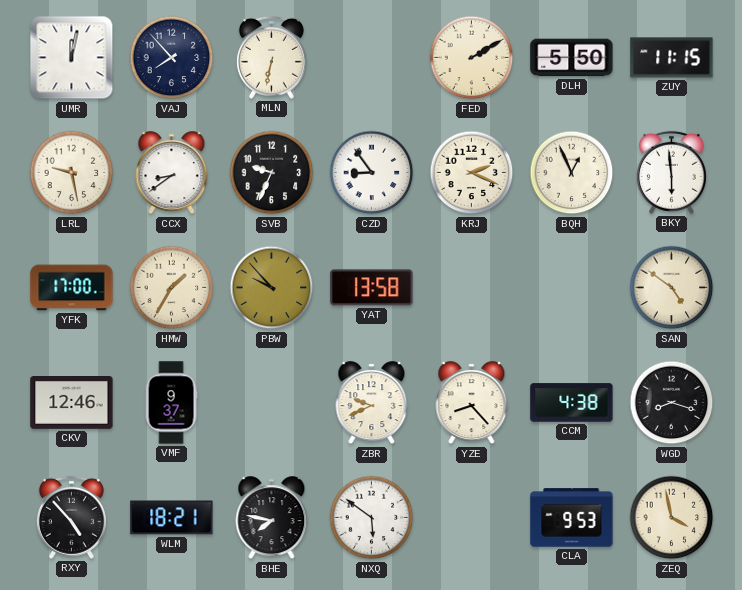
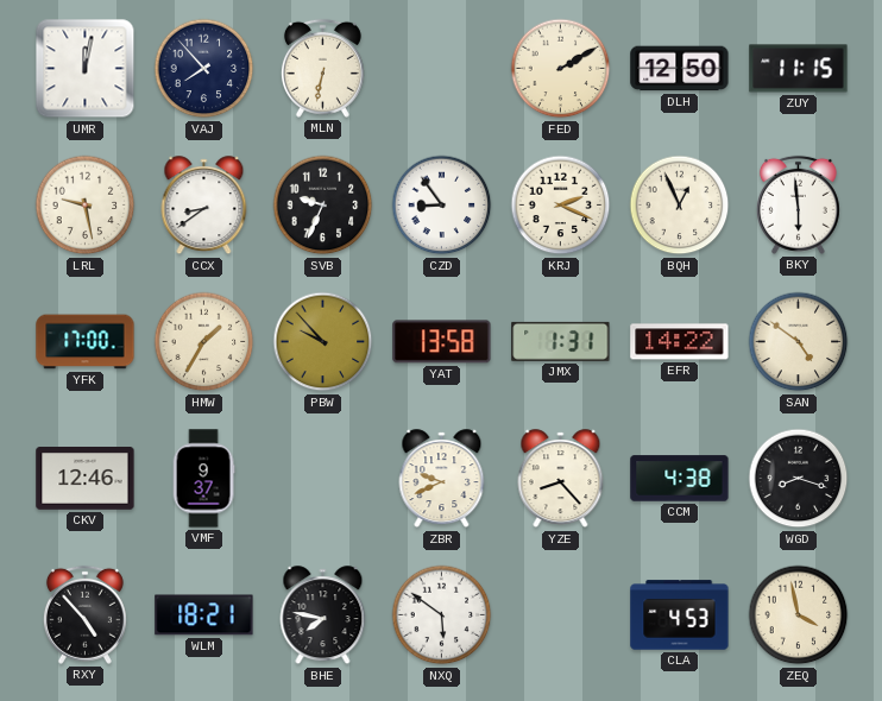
DLH: 5:50 -> 12:50 (680, 69)
JMX: none -> 1:31 (561, 341)
EFR: none -> 14:22 (680, 342)
CLA: 9:53 -> 4:53 (680, 615)
